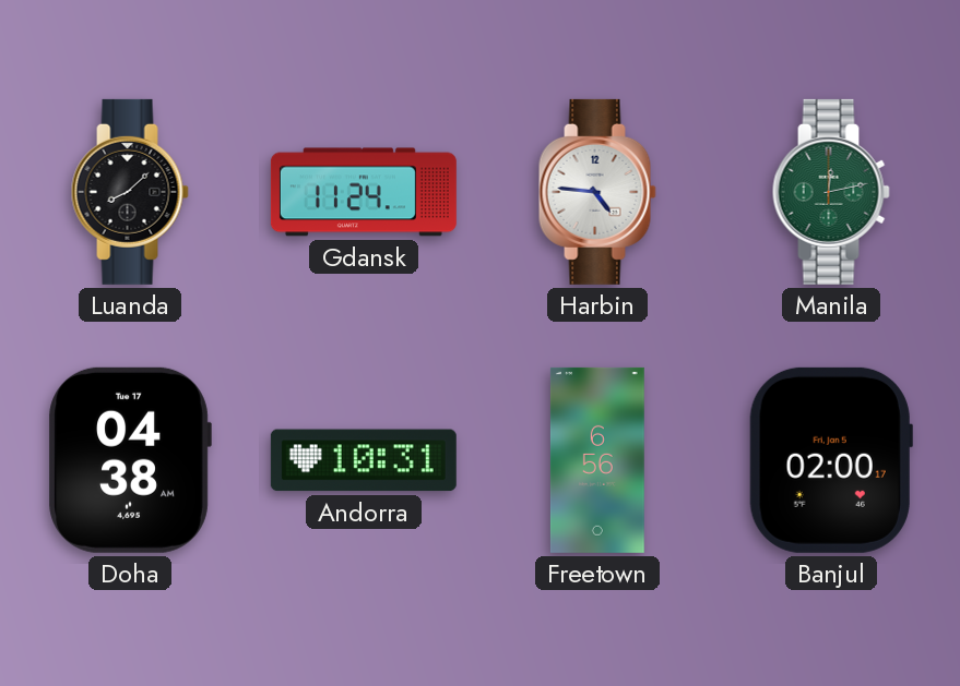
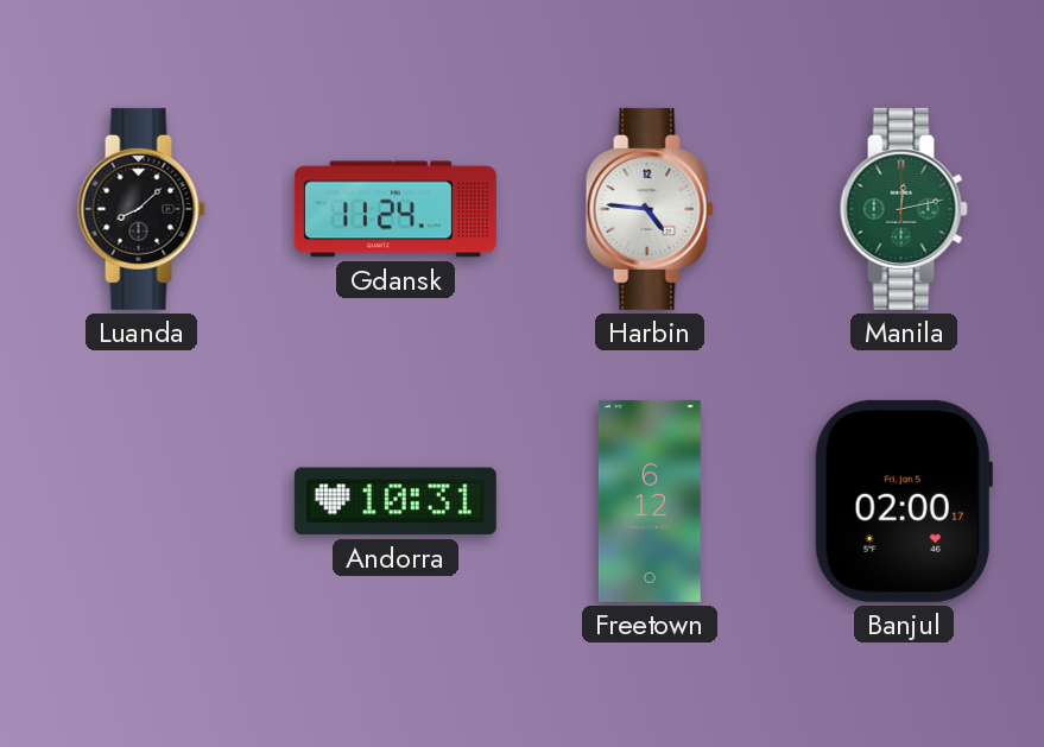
Doha: 04:38 -> none (130, 460)
Freetown: 6:56 -> 6:12 (650, 501)
